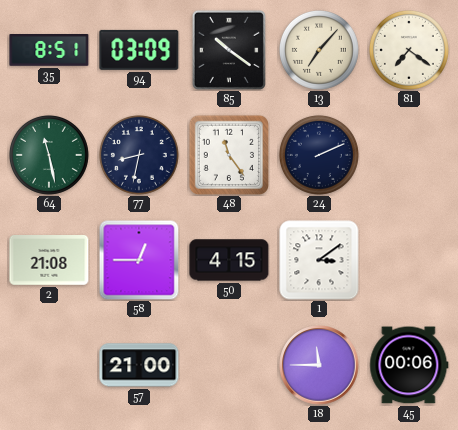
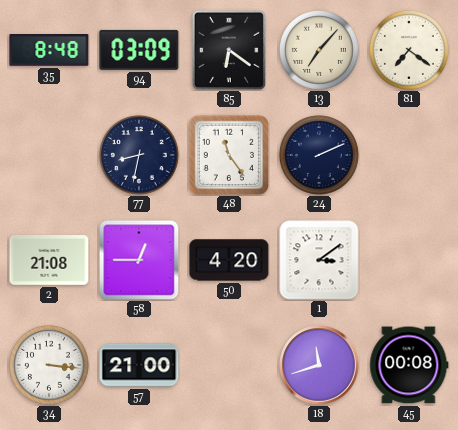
35: 8:51 -> 8:48 (49, 51)
85: 10:21 -> 6:21 (229, 50)
64: 11:28 -> none (49, 155)
50: 4:15 -> 4:20 (229, 260)
34: none -> 3:16 (49, 365)
18: 11:45 -> 11:42 (319, 365)
45: 00:06 -> 00:08 (409, 365)
